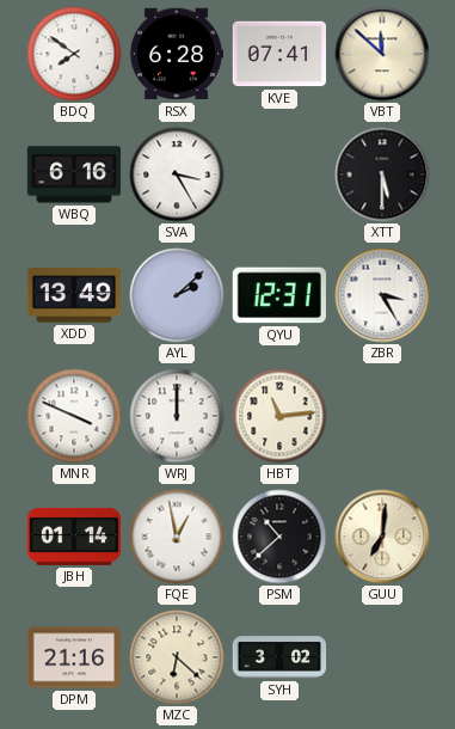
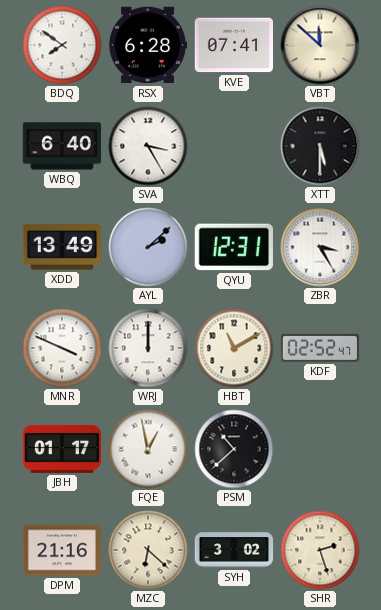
WBQ: 6:16 -> 6:40 (61, 146)
HBT: 11:14 -> 11:10 (234, 348)
KDF: none -> 02:52 (320, 348)
JBH: 01:14 -> 01:17 (62, 449)
GUU: 7:01 -> none (382, 537)
SHR: none -> 2:27 (320, 550)
